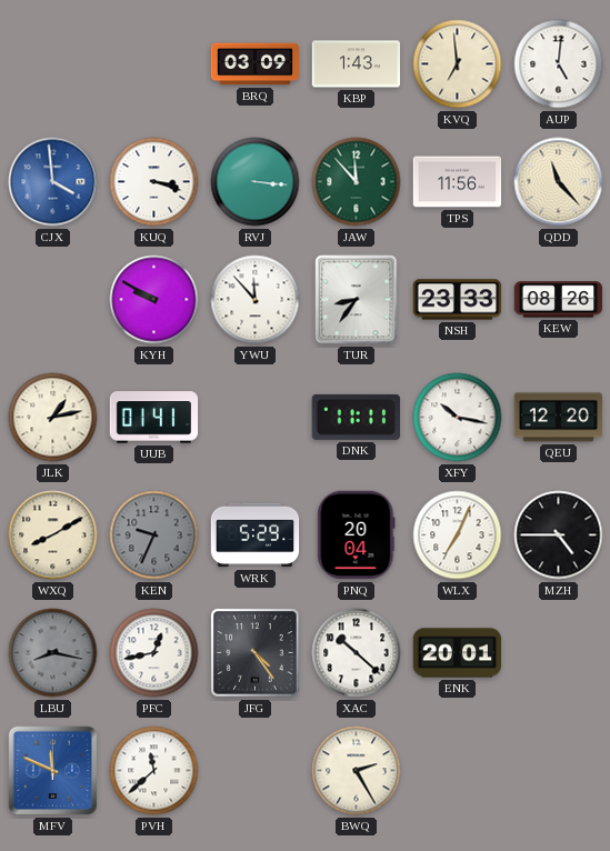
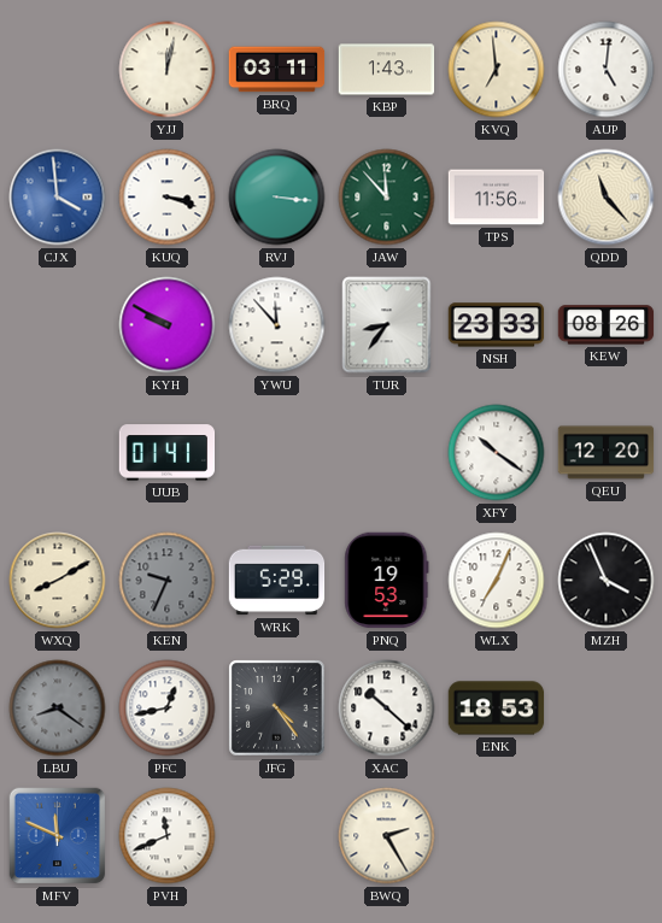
YJJ: none -> 12:02 (168, 70)
BRQ: 03:09 -> 03:11 (277, 70)
JLK: 1:13 -> none (53, 418)
DNK: 11:11 -> none (356, 417)
XFY: 10:17 -> 10:21 (497, 453)
PNQ: 20:04 -> 19:53 (387, 581)
MZH: 4:45 -> 3:56 (607, 581)
LBU: 8:17 -> 8:21 (58, 709)
ENK: 20:01 -> 18:53 (497, 709)
PVH: 11:38 -> 11:41 (168, 836)
